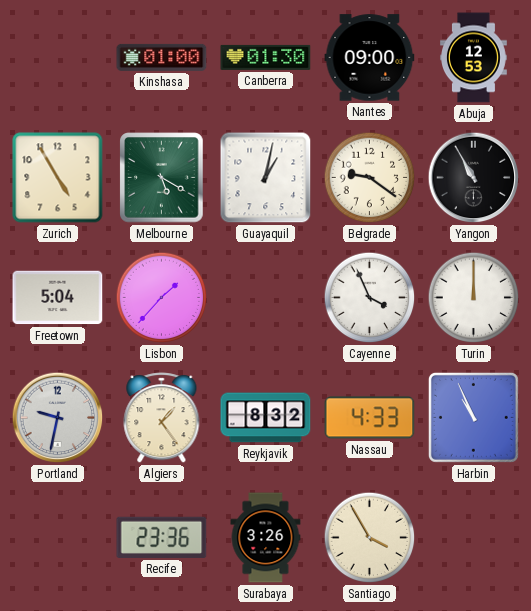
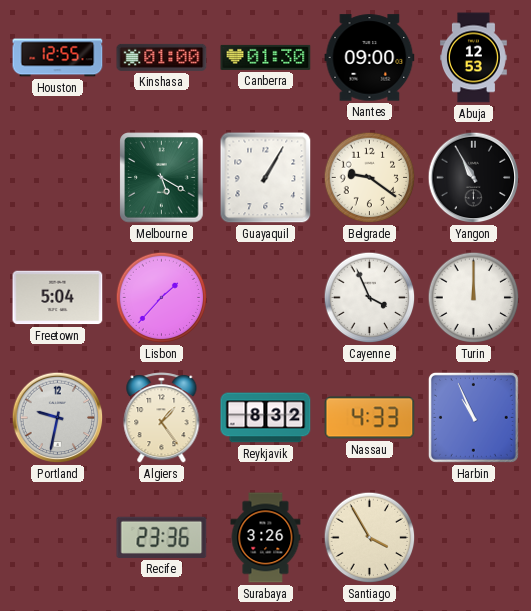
Houston: none -> 12:55 (58, 58)
Zurich: 4:55 -> none (58, 178)
Guayaquil: 1:02 -> 1:05 (266, 178)
